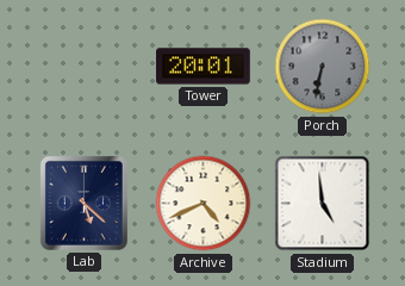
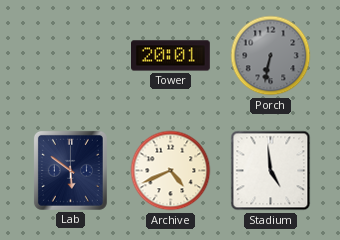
Lab: 5:22 -> 5:51 (70, 170)
